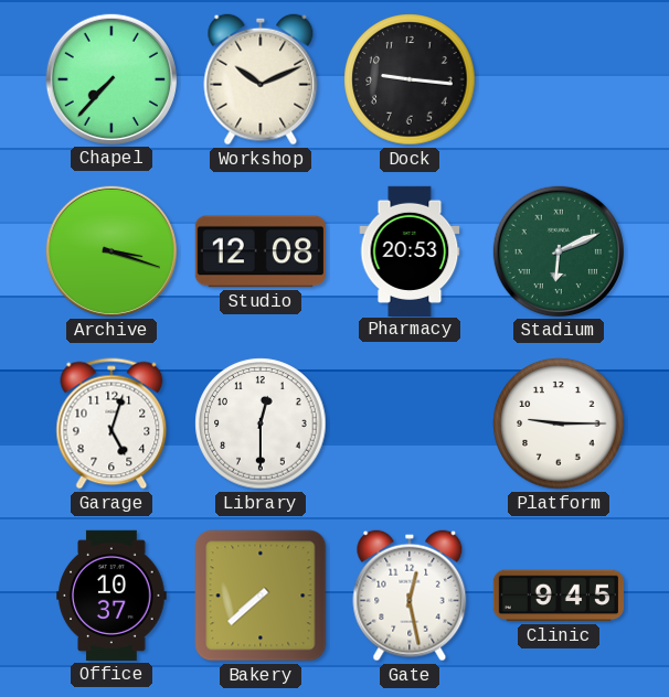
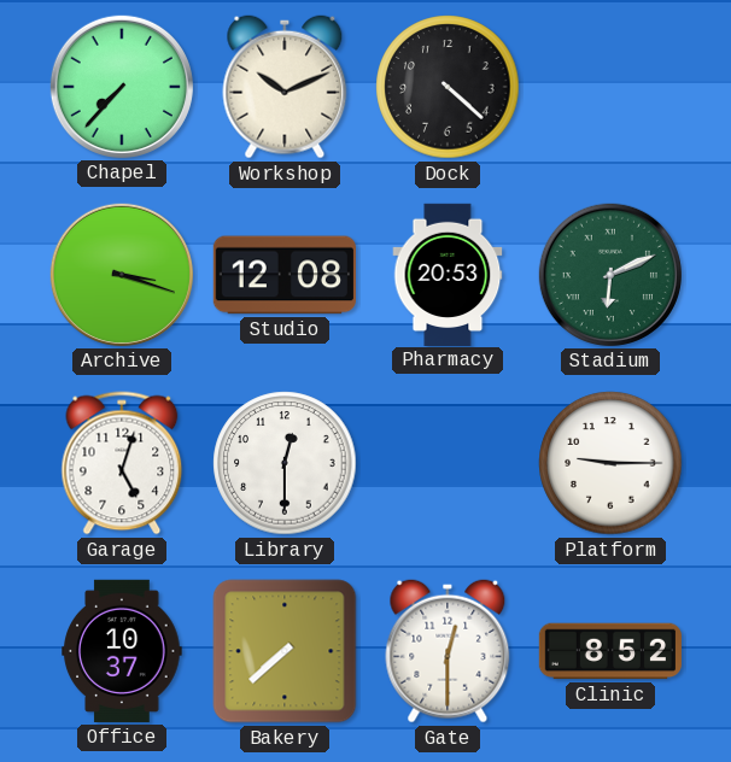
Dock: 9:16 -> 4:22 (448, 87)
Gate: 12:28 -> 12:30 (448, 651)
Clinic: 9:45 -> 8:52 (609, 651)
